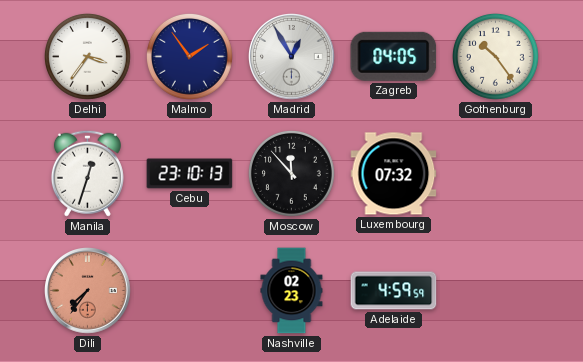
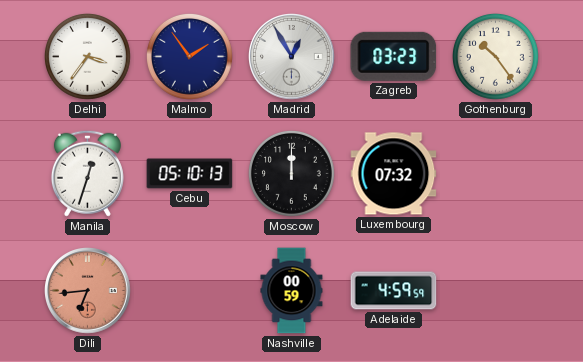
Zagreb: 04:05 -> 03:23 (394, 56)
Cebu: 23:10 -> 05:10 (190, 174)
Moscow: 11:53 -> 12:00 (291, 173)
Dili: 7:36 -> 6:44 (88, 291)
Nashville: 02:23 -> 00:59 (292, 291)
